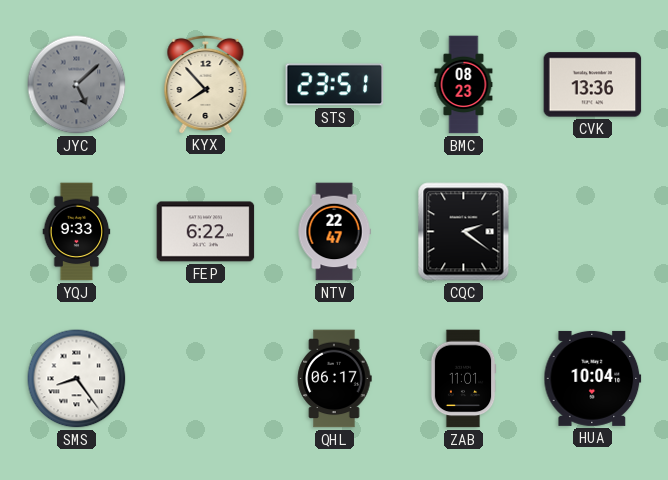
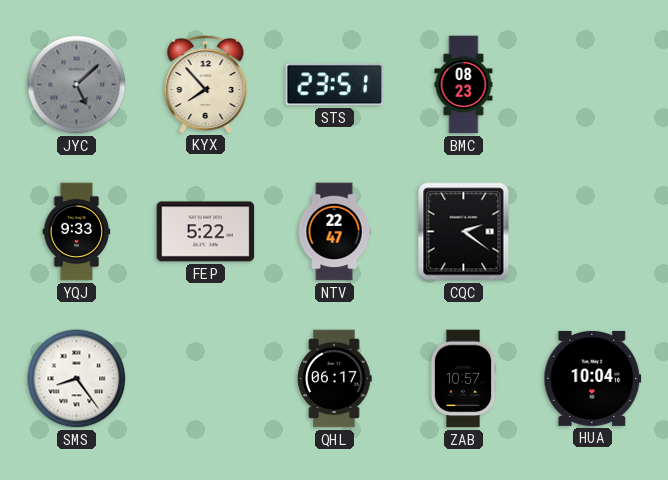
CVK: 13:36 -> none (593, 85)
FEP: 6:22 -> 5:22 (206, 232)
ZAB: 11:01 -> 10:57 (463, 379)
